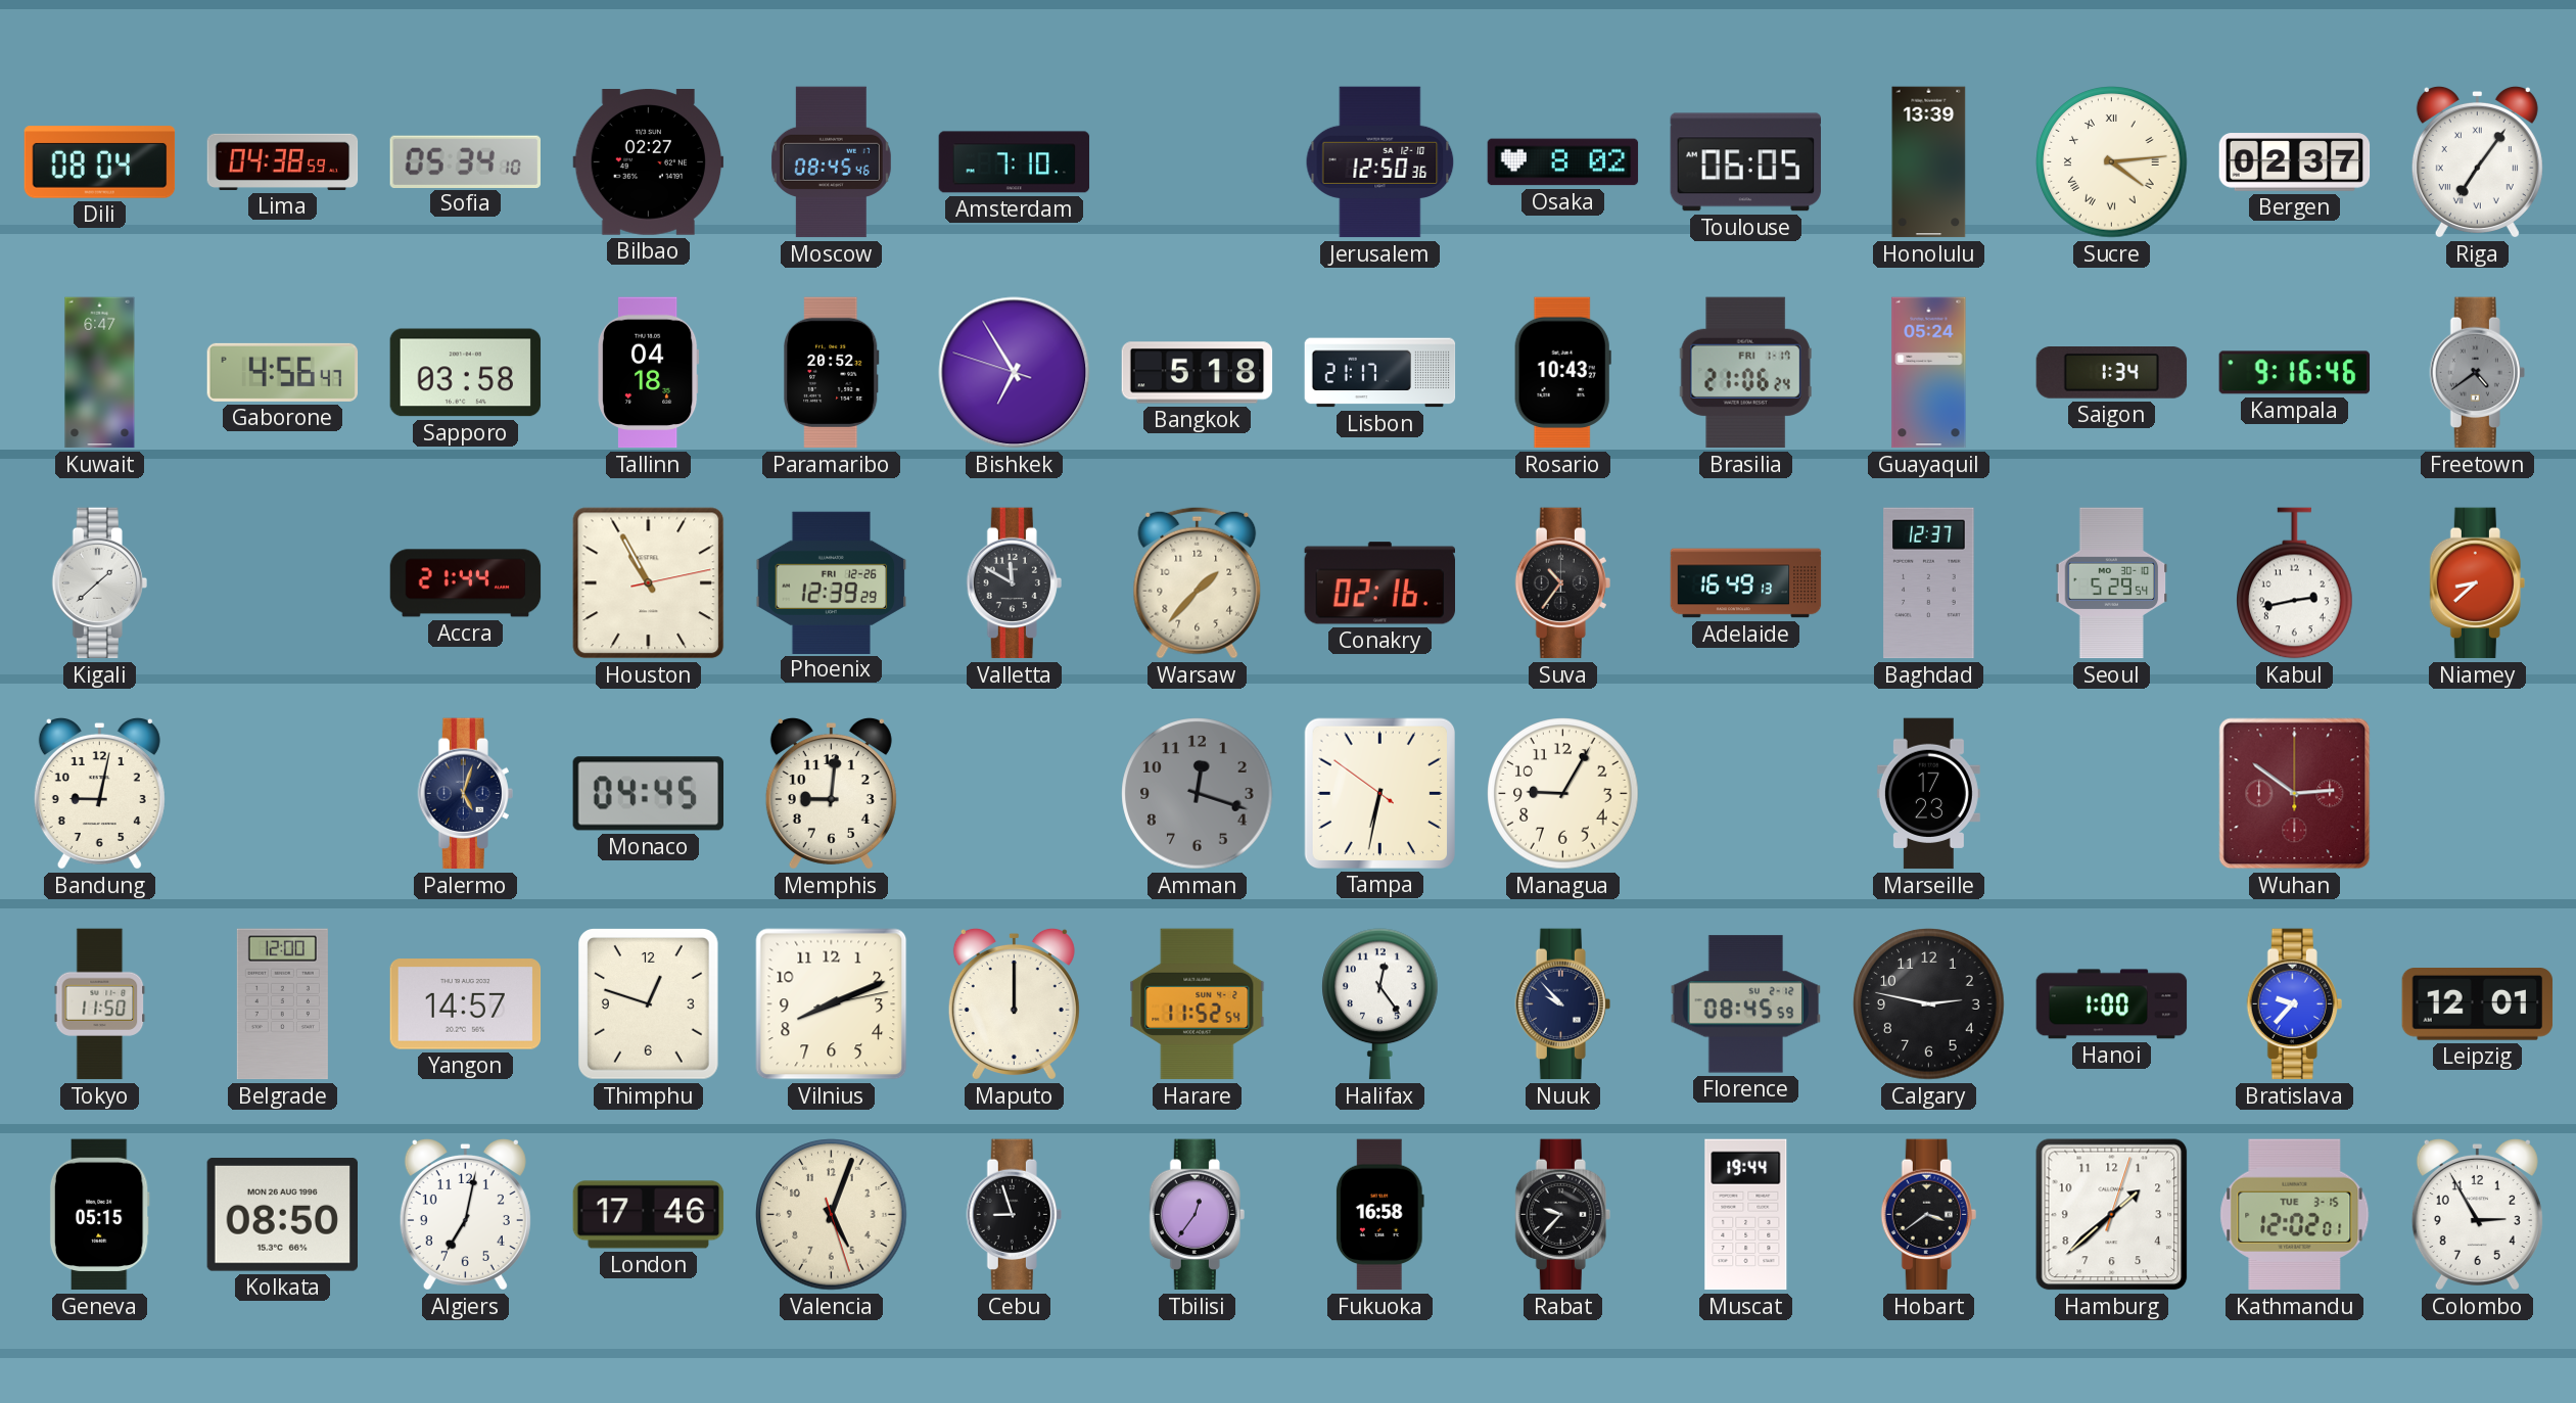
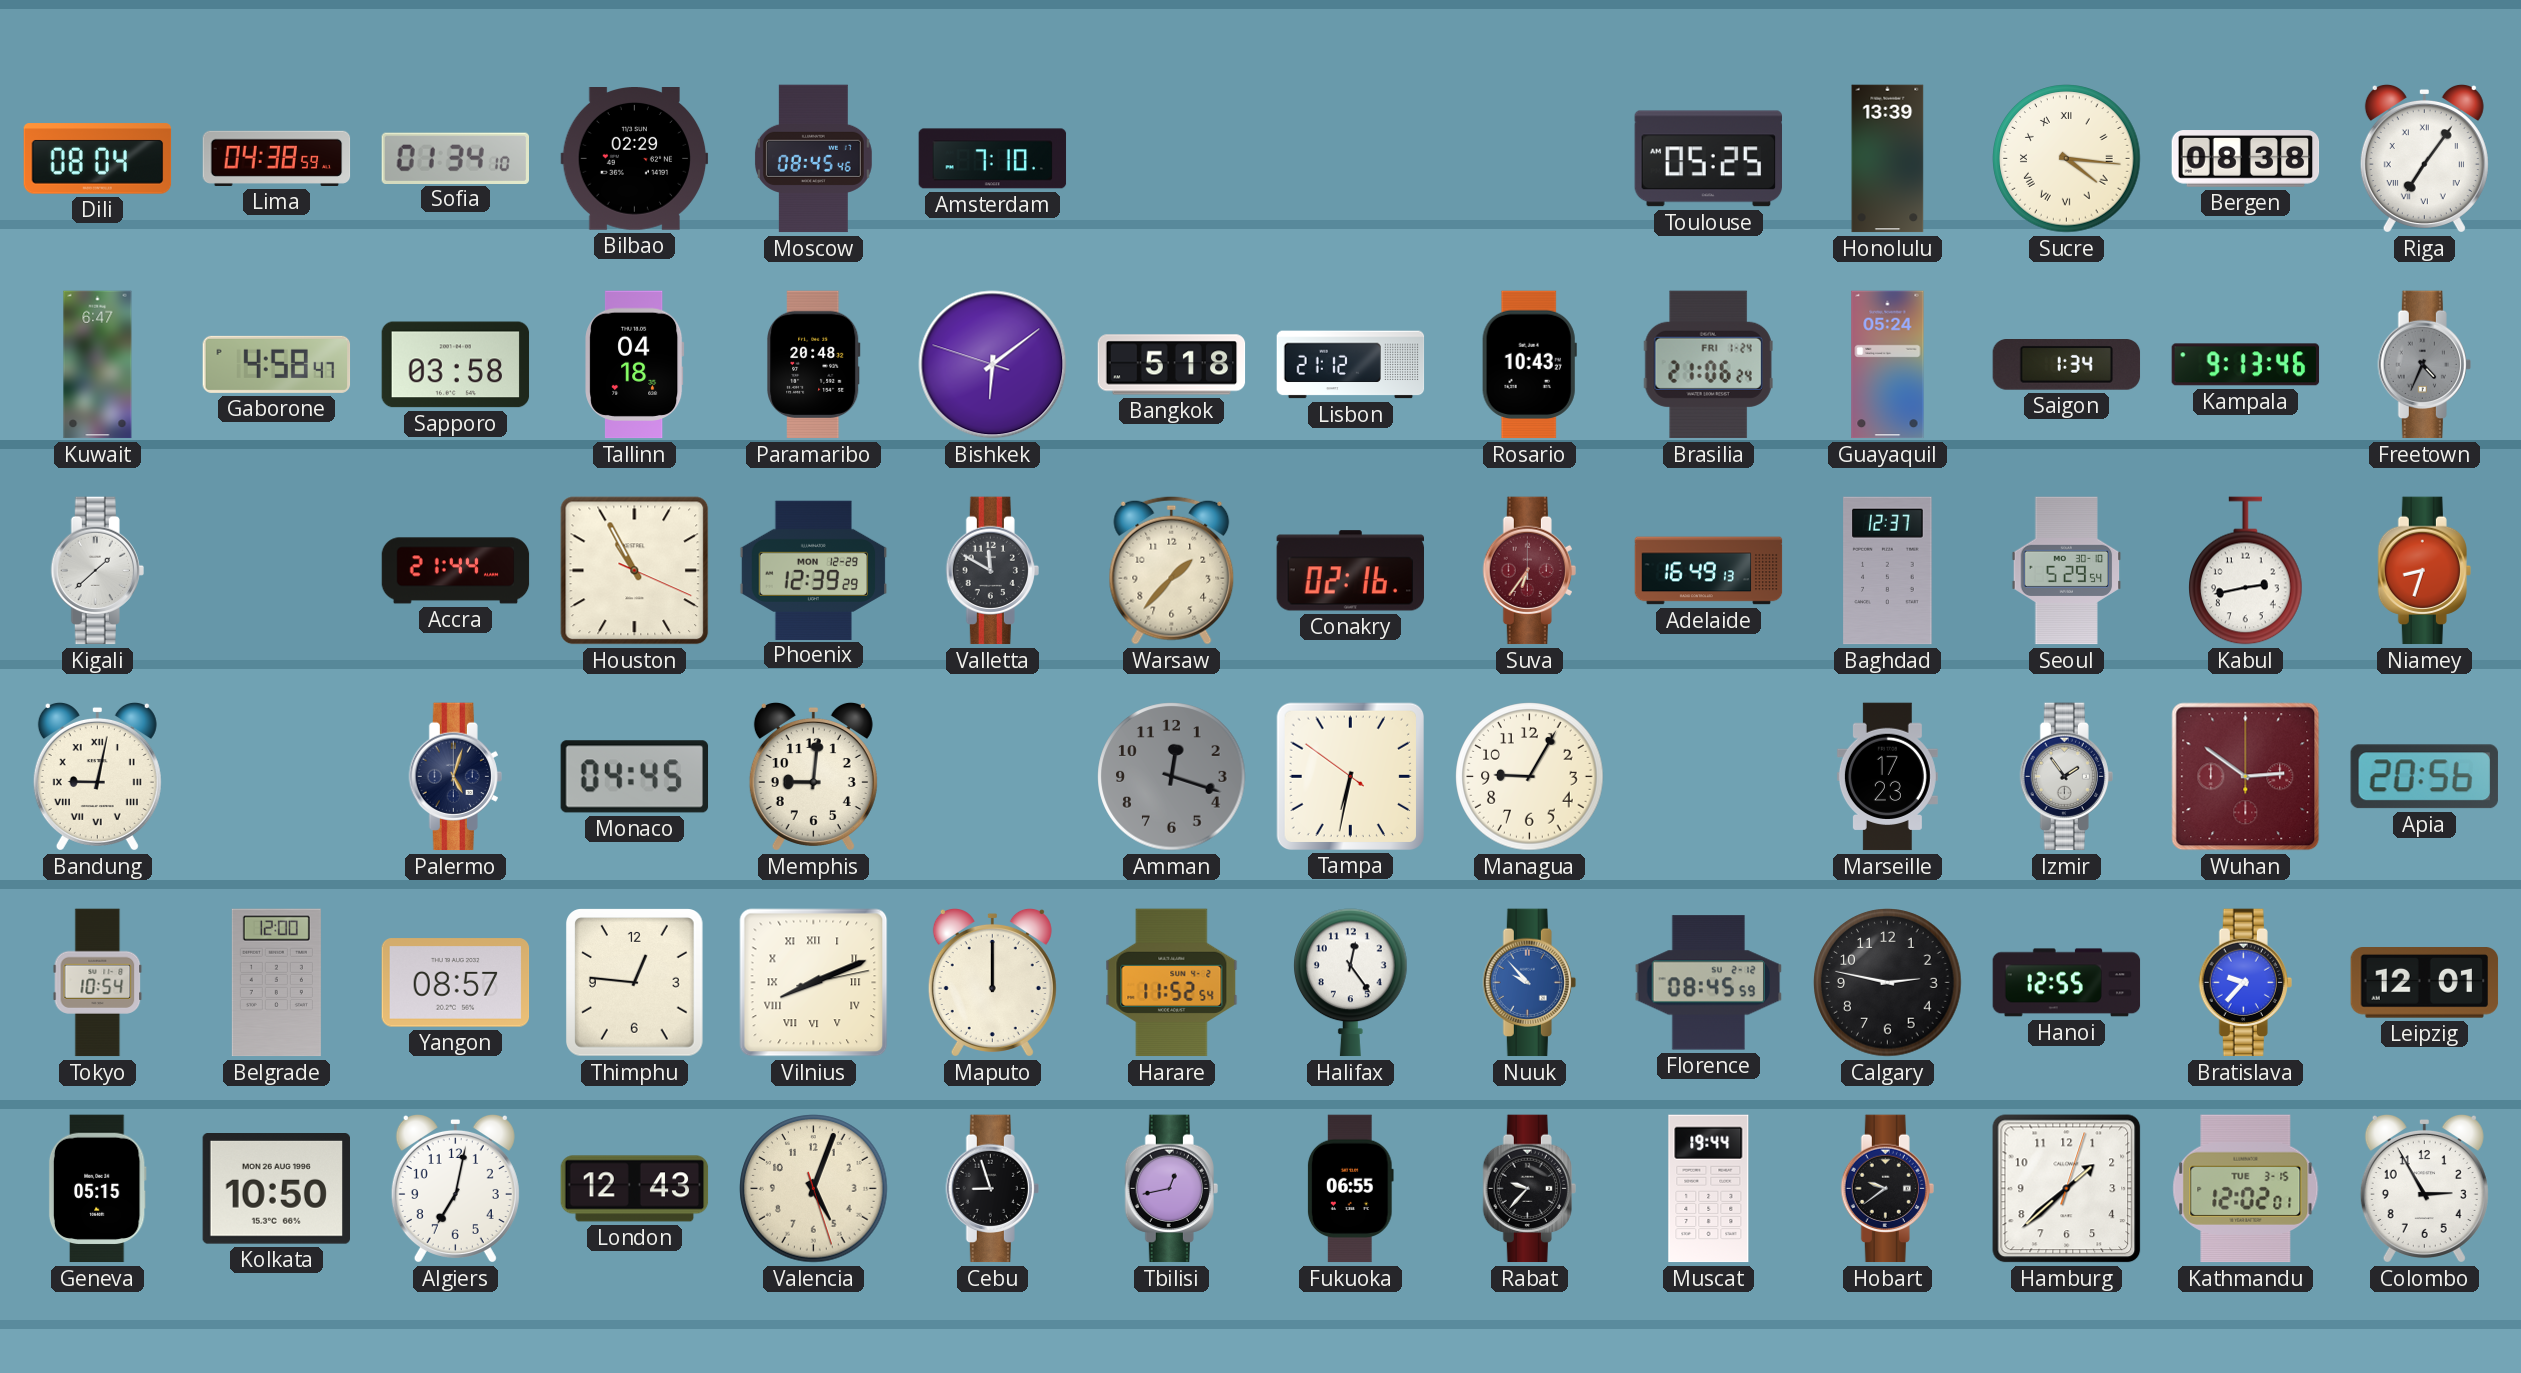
Sofia: 05:34 -> 01:34 (455, 158)
Bilbao: 02:27 -> 02:29 (635, 159)
Jerusalem: 12:50 -> none (1380, 162)
Osaka: 8:02 -> none (1563, 162)
Toulouse: 06:05 -> 05:25 (1708, 159)
Sucre: 4:14 -> 4:16 (2067, 159)
Bergen: 02:37 -> 08:38 (2246, 159)
Gaborone: 4:56 -> 4:58 (277, 364)
Paramaribo: 20:52 -> 20:48 (814, 365)
Bishkek: 6:54 -> 6:08 (993, 365)
Lisbon: 21:17 -> 21:12 (1351, 365)
Brasilia date: FRI 1-17 -> FRI 1-24 (1708, 365)
Kampala: 9:16 -> 9:13 (2246, 365)
Freetown: 4:39 -> 4:34 (2424, 365)
Houston: 10:55:13 -> 10:55:19 (635, 571)
Phoenix date: FRI 12-26 -> MON 12-29 (814, 570)
Suva: 10:36 -> 6:36 (1529, 571)
Suva dial: black -> burgundy (1529, 571)
Niamey: 8:38 -> 8:33 (2424, 571)
Bandung numerals: Arabic -> Roman (97, 776)
Izmir: none -> 1:54 (2066, 777)
Apia: none -> 20:56 (2424, 777)
Tokyo: 11:50 -> 10:54 (98, 983)
Yangon: 14:57 -> 08:57 (456, 983)
Thimphu: 12:48 -> 12:46 (635, 983)
Vilnius numerals: Arabic -> Roman (814, 983)
Nuuk dial: navy -> blue (1529, 983)
Hanoi: 1:00 -> 12:55 (2067, 983)
Kolkata: 08:50 -> 10:50 (276, 1189)
London: 17:46 -> 12:43 (635, 1189)
Tbilisi: 12:36 -> 12:43 (1171, 1189)
Fukuoka: 16:58 -> 06:55 (1350, 1189)
Hobart: 3:39 -> 9:39 (1887, 1189)
